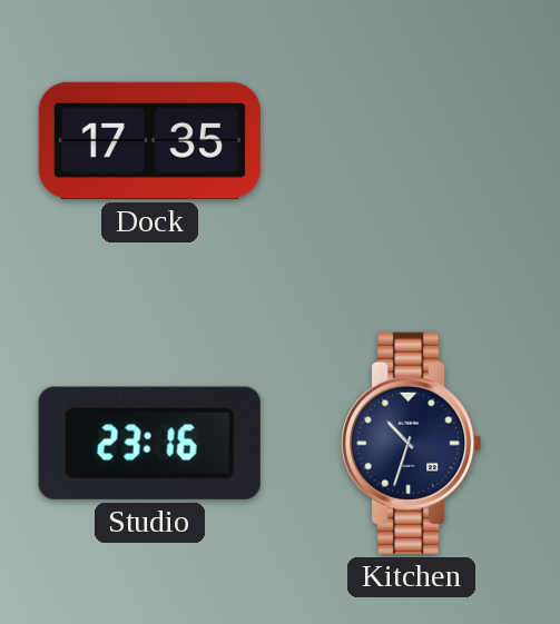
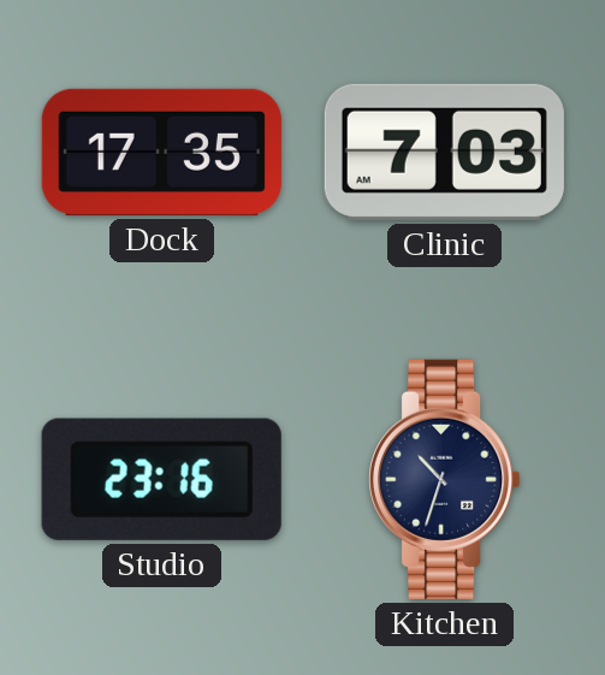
Clinic: none -> 7:03 (444, 152)
